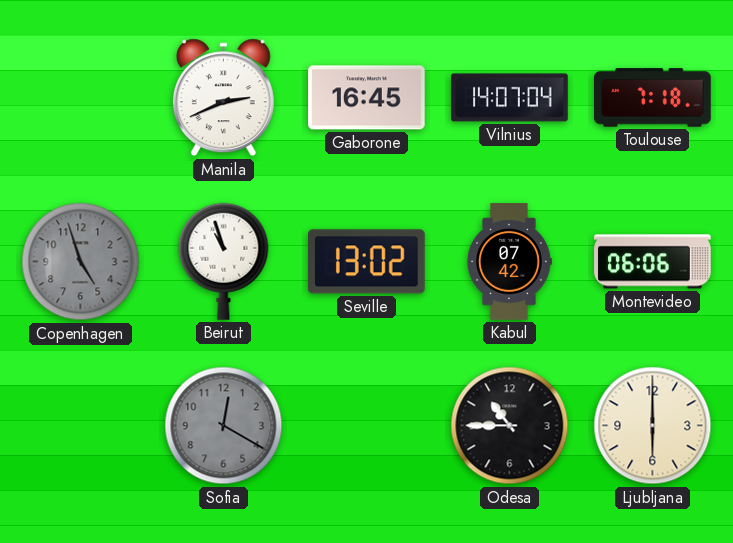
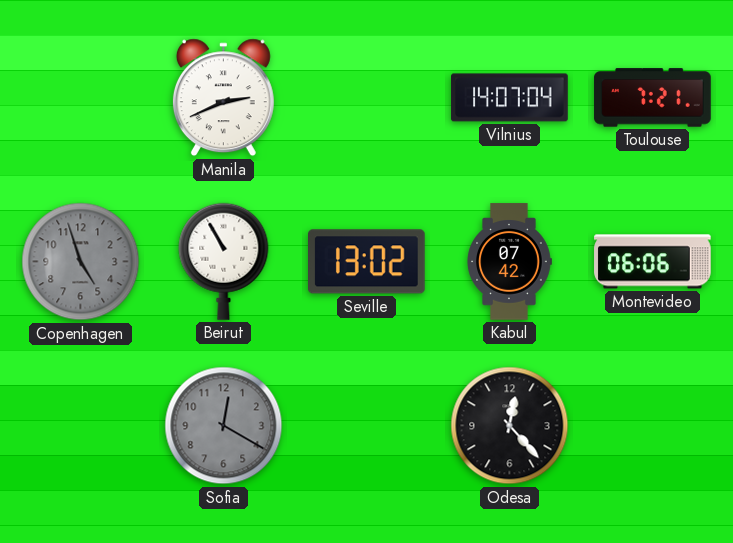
Gaborone: 16:45 -> none (367, 98)
Toulouse: 7:18 -> 7:21 (653, 98)
Beirut: 10:57 -> 10:55 (224, 261)
Odesa: 10:45 -> 12:23 (510, 426)
Ljubljana: 6:00 -> none (653, 426)
